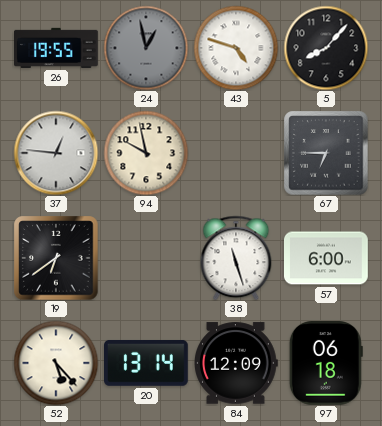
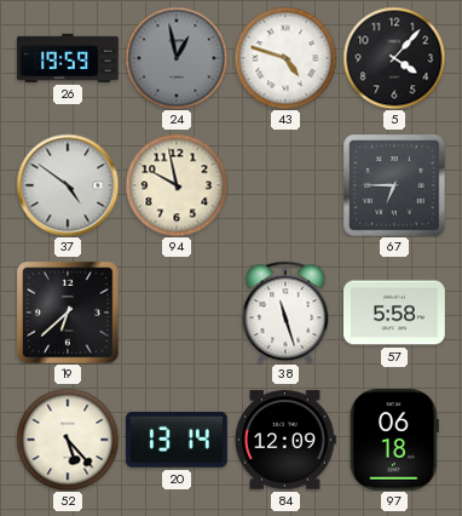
26: 19:55 -> 19:59 (69, 58)
5: 8:07 -> 4:07 (394, 58)
37: 12:46 -> 4:51 (68, 185)
19: 6:39 -> 6:38 (68, 313)
57: 6:00 -> 5:58 (395, 313)
